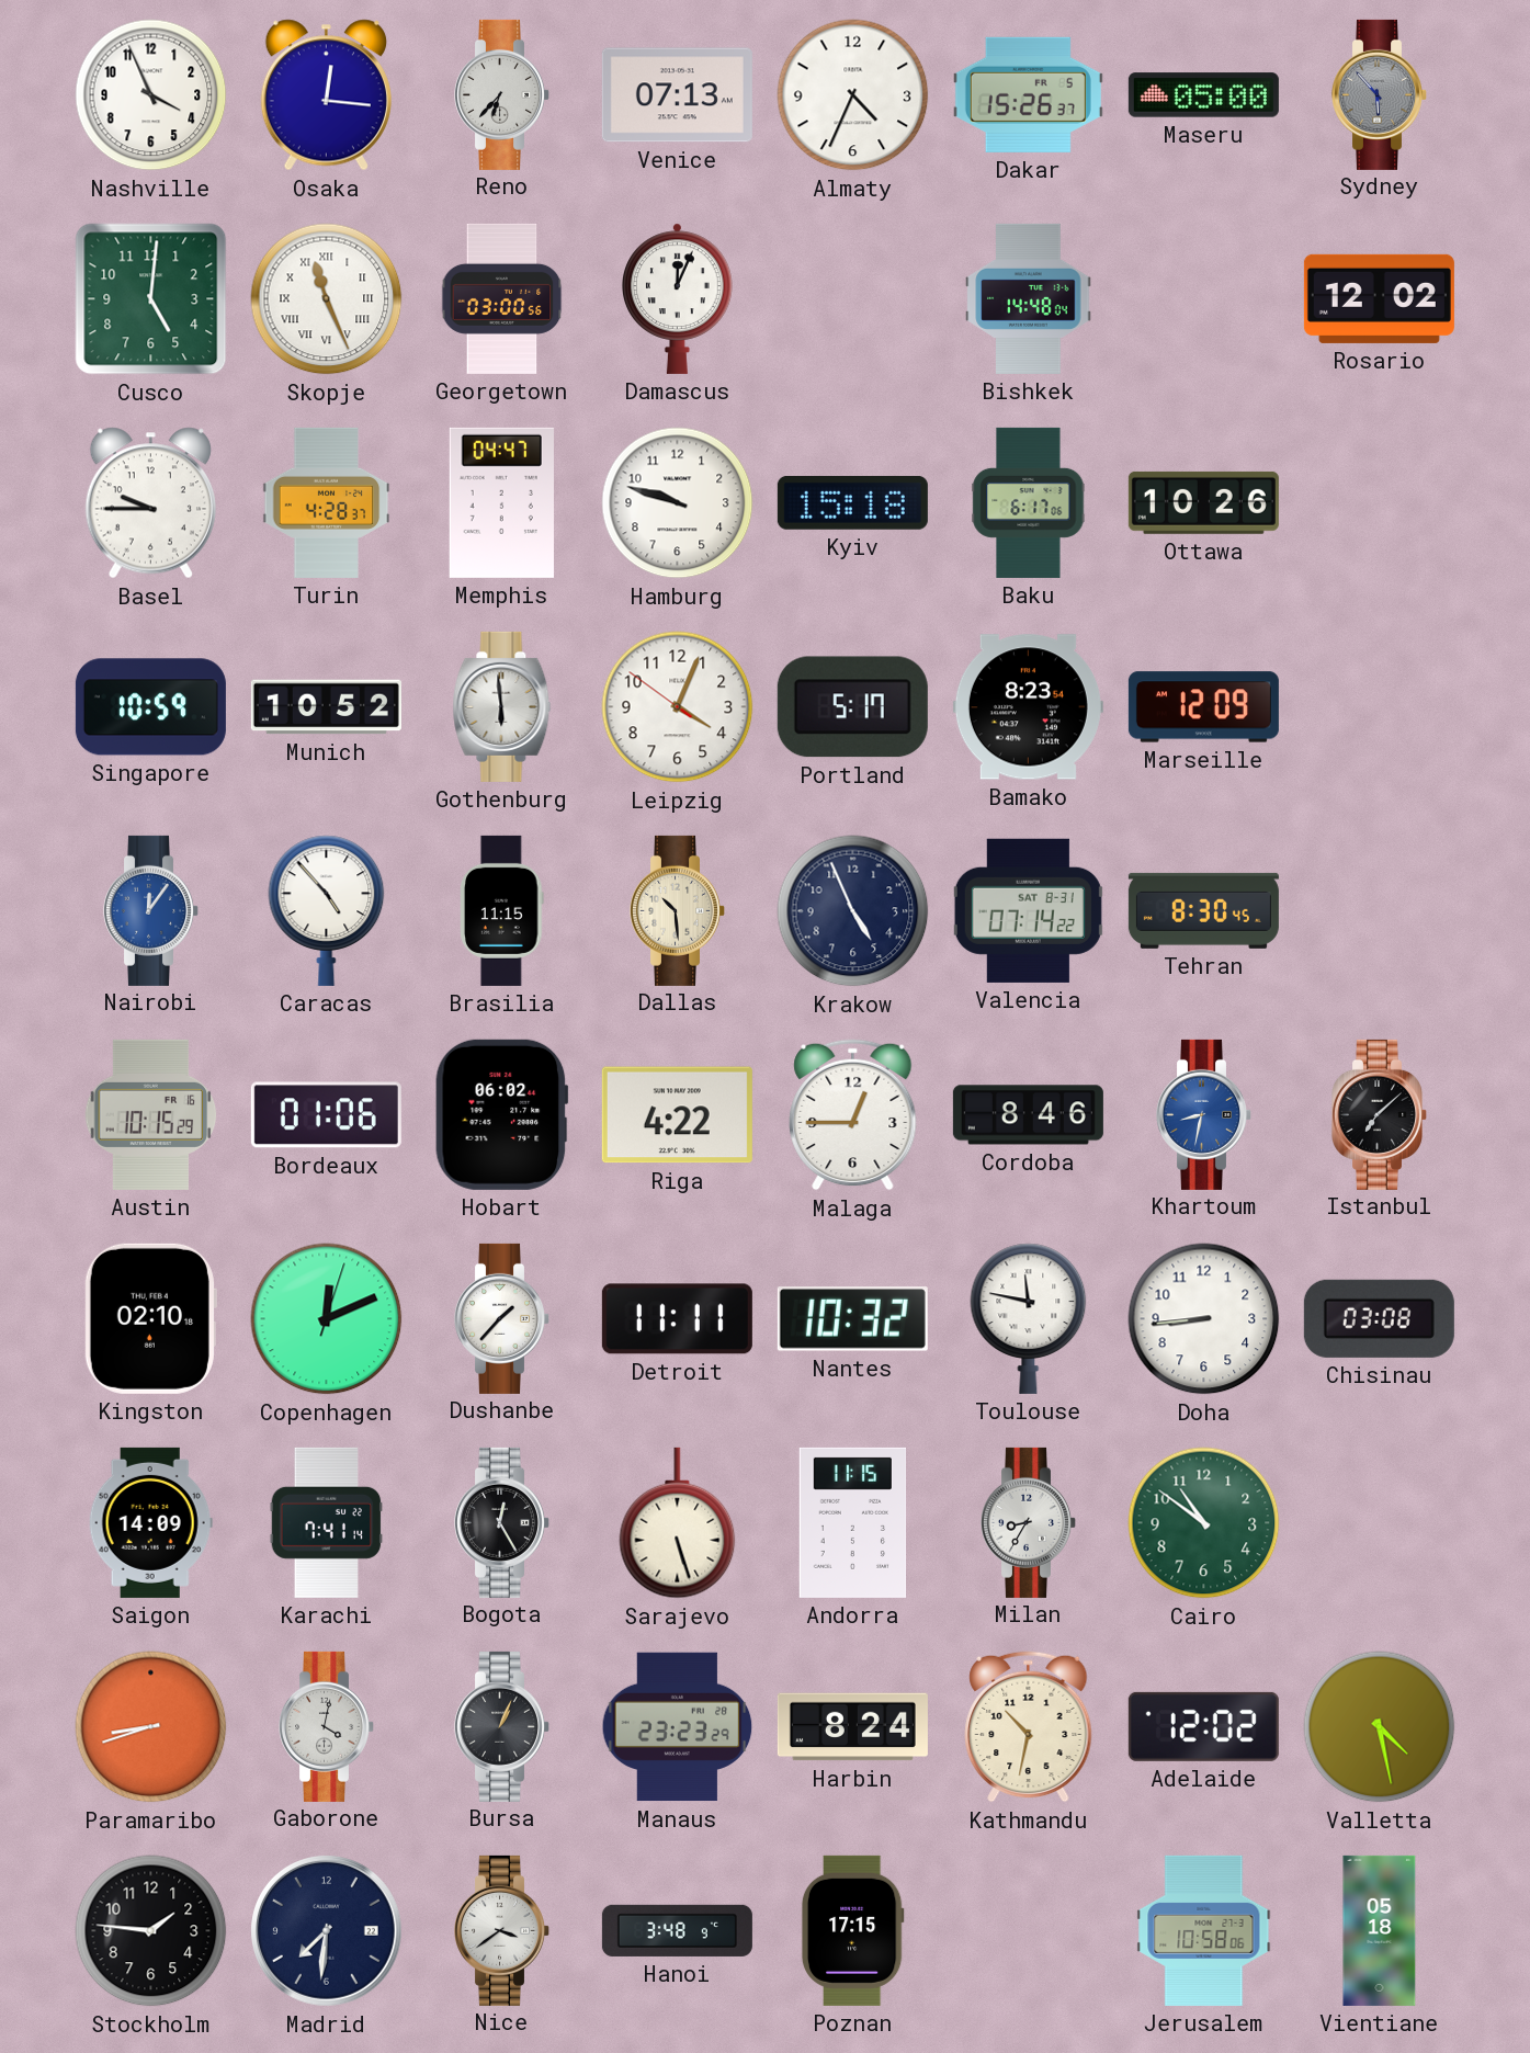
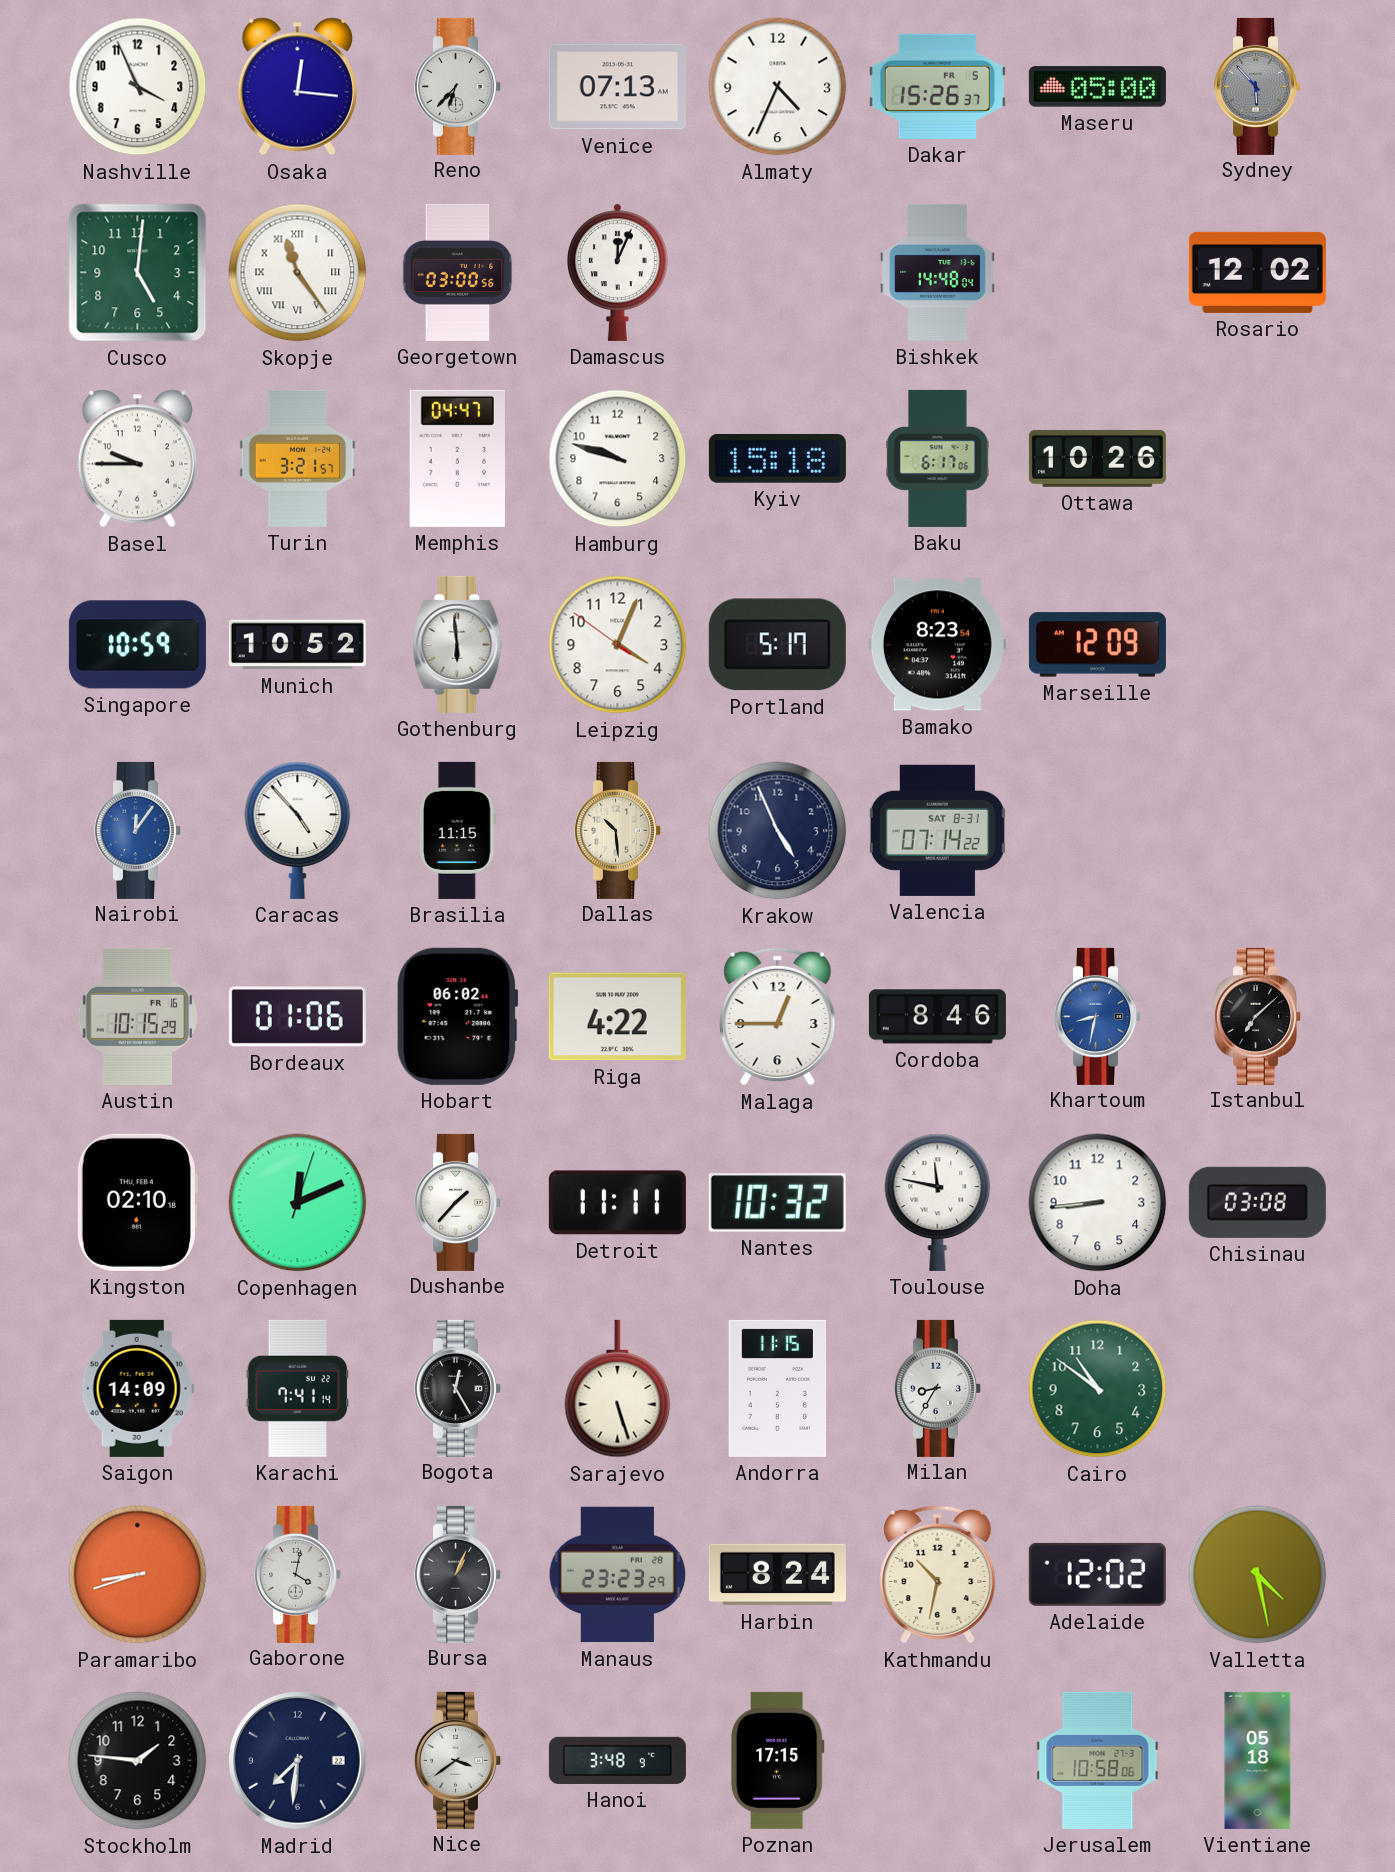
Skopje: 11:26 -> 11:24 (298, 273)
Turin: 4:28 -> 3:21 (298, 458)
Tehran: 8:30 -> none (1203, 910)
